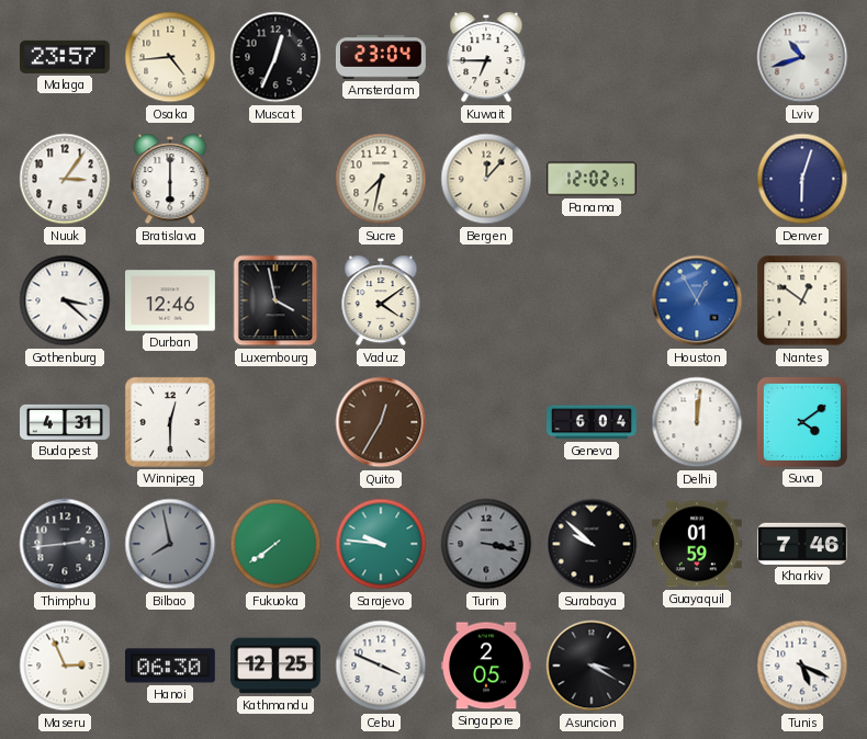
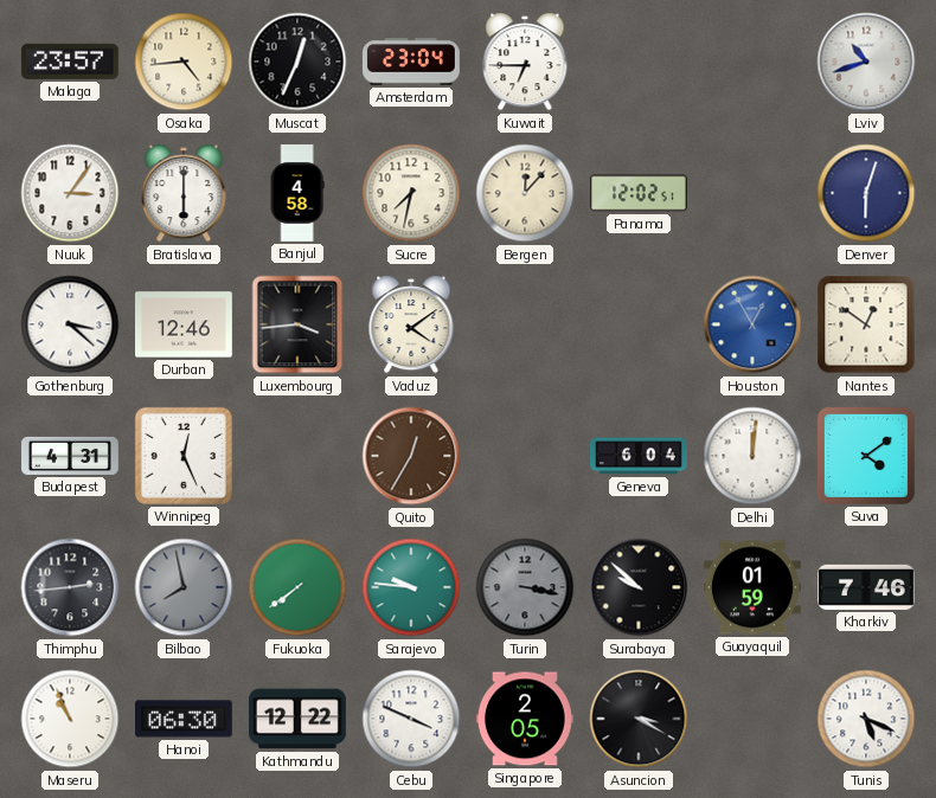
Banjul: none -> 4:58 (297, 194)
Luxembourg: 3:58 -> 3:44 (297, 324)
Winnipeg: 12:30 -> 12:26 (184, 456)
Maseru: 2:56 -> 10:56 (70, 719)
Kathmandu: 12:25 -> 12:22 (299, 719)
